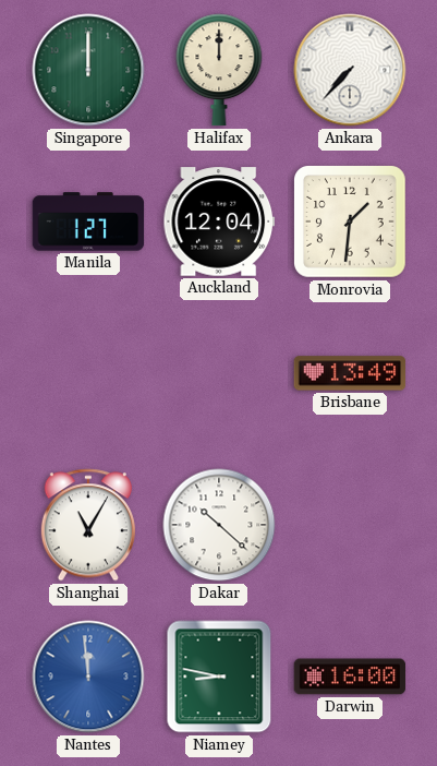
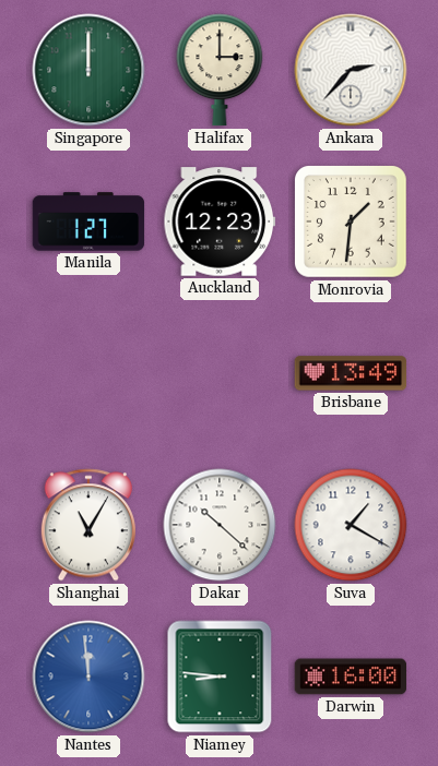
Halifax: 12:00 -> 3:00 (220, 70)
Ankara: 7:37 -> 2:37 (351, 70)
Auckland: 12:04 -> 12:23 (220, 222)
Suva: none -> 1:20 (351, 525)
Niamey: 8:47 -> 8:46 (220, 677)
